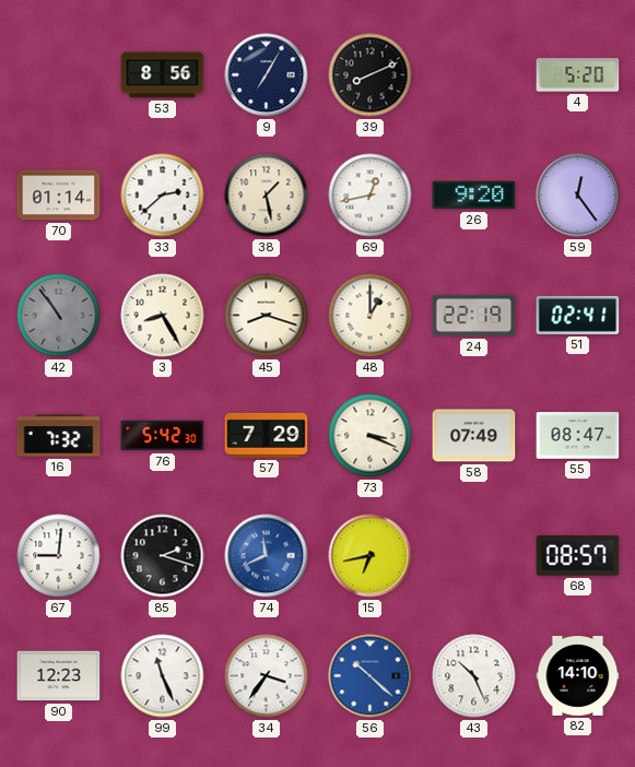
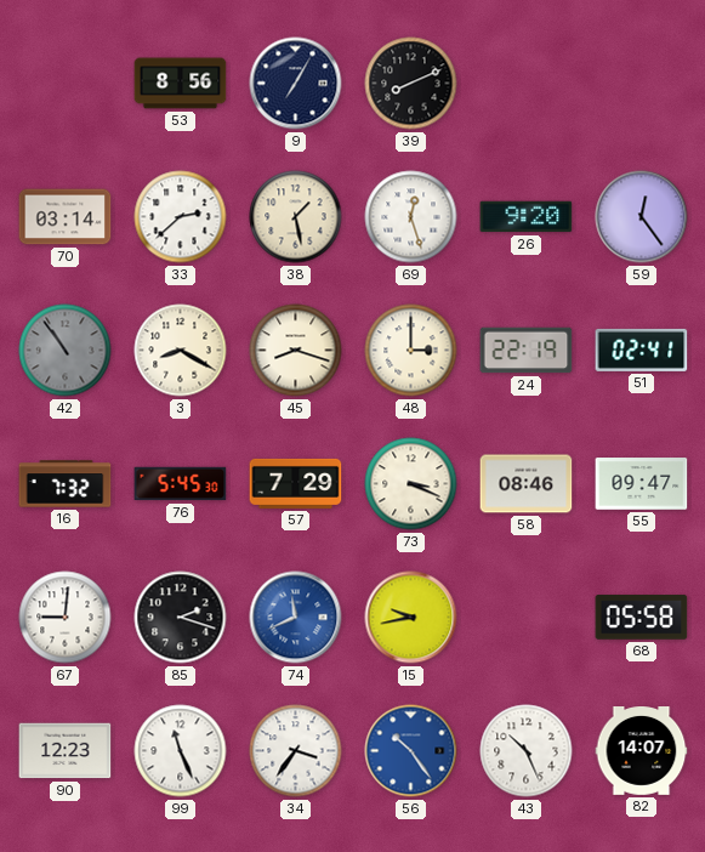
4: 5:20 -> none (578, 75)
70: 01:14 -> 03:14 (66, 217)
69: 12:43 -> 12:27 (411, 217)
3: 8:25 -> 8:20 (181, 351)
48: 1:00 -> 3:00 (411, 351)
76: 5:42 -> 5:45 (181, 484)
58: 07:49 -> 08:46 (527, 484)
55: 08:47 -> 09:47 (642, 484)
15: 6:43 -> 9:43 (411, 618)
68: 08:57 -> 05:58 (642, 618)
56: 10:22 -> 10:24 (411, 751)
82: 14:10 -> 14:07 (642, 751)
